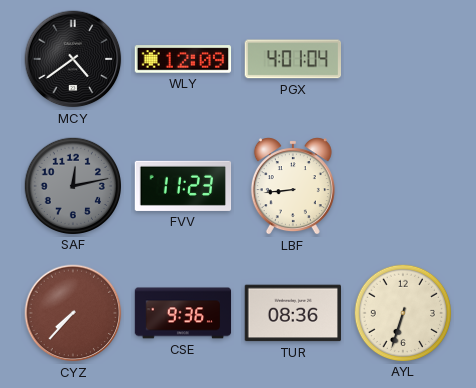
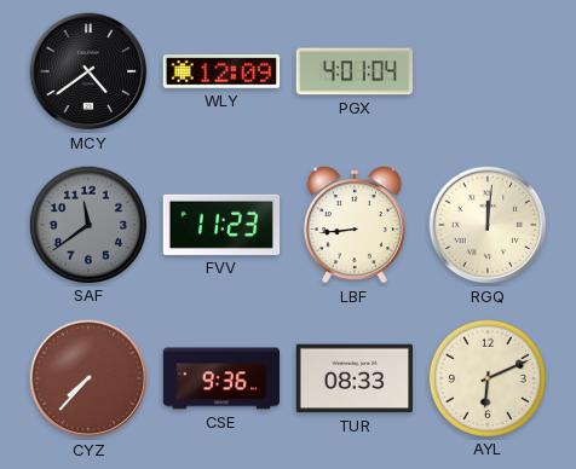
SAF: 12:13 -> 11:39 (87, 224)
RGQ: none -> 12:01 (488, 225)
TUR: 08:36 -> 08:33 (353, 378)
AYL: 6:33 -> 6:11 (486, 377)
